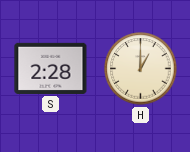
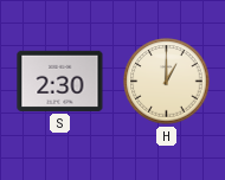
S: 2:28 -> 2:30 (60, 81)
